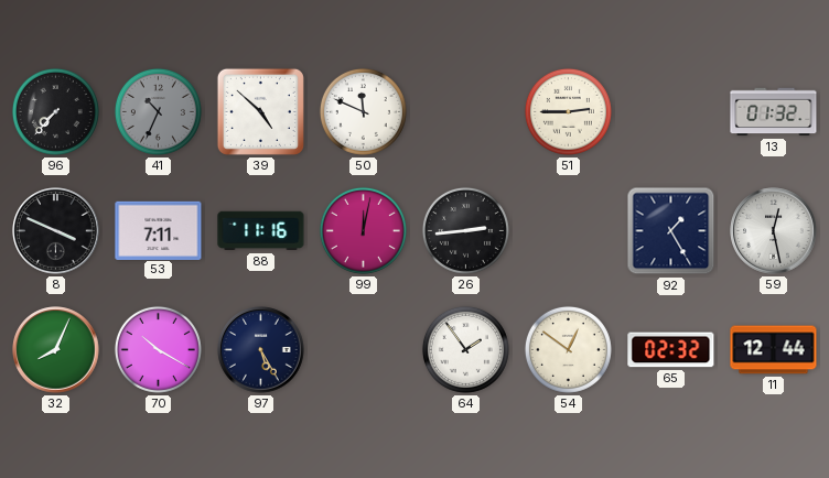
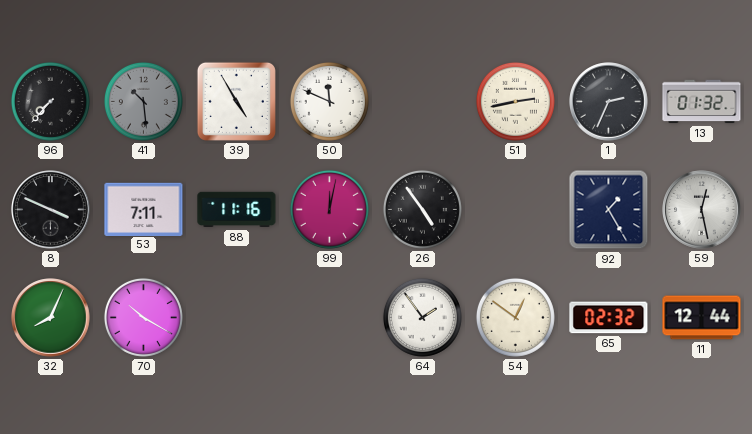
41: 10:34 -> 10:29 (143, 101)
39: 4:52 -> 4:55 (236, 101)
51: 2:45 -> 2:43 (515, 101)
1: none -> 2:34 (609, 102)
26: 2:44 -> 4:54 (422, 209)
97: 5:25 -> none (261, 350)
